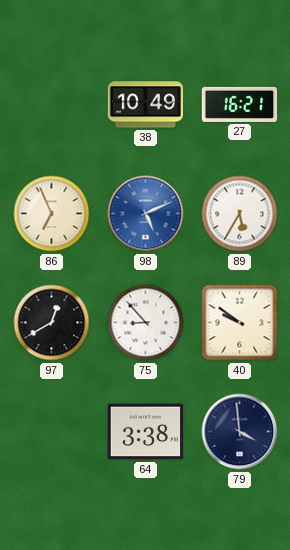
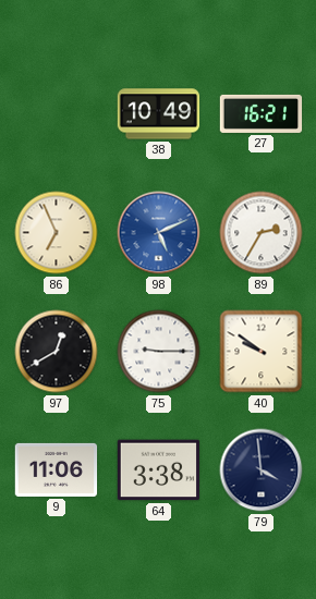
89: 5:35 -> 2:35 (262, 233)
75: 8:53 -> 9:15 (159, 352)
9: none -> 11:06 (57, 469)
